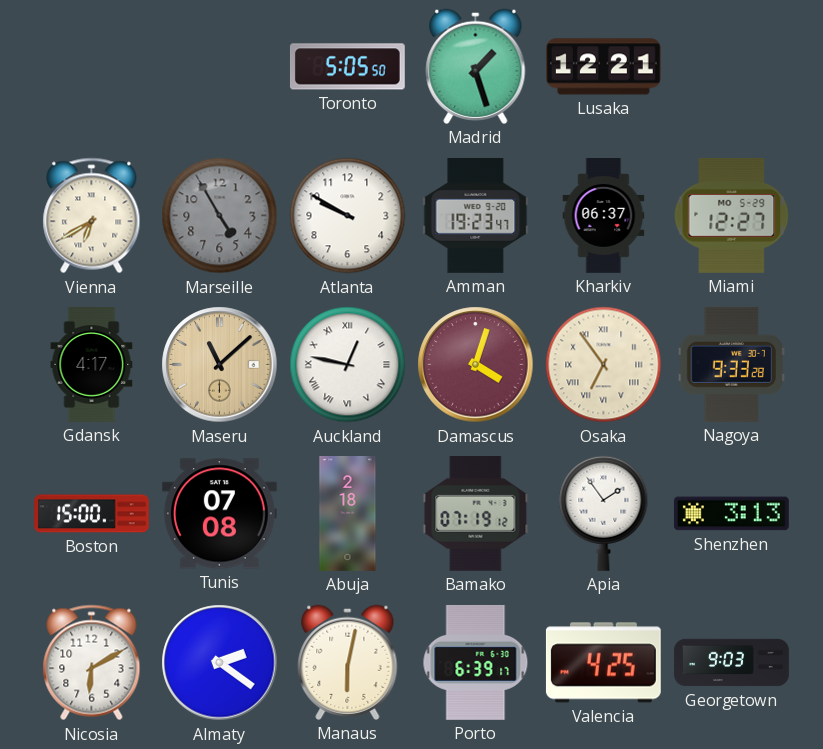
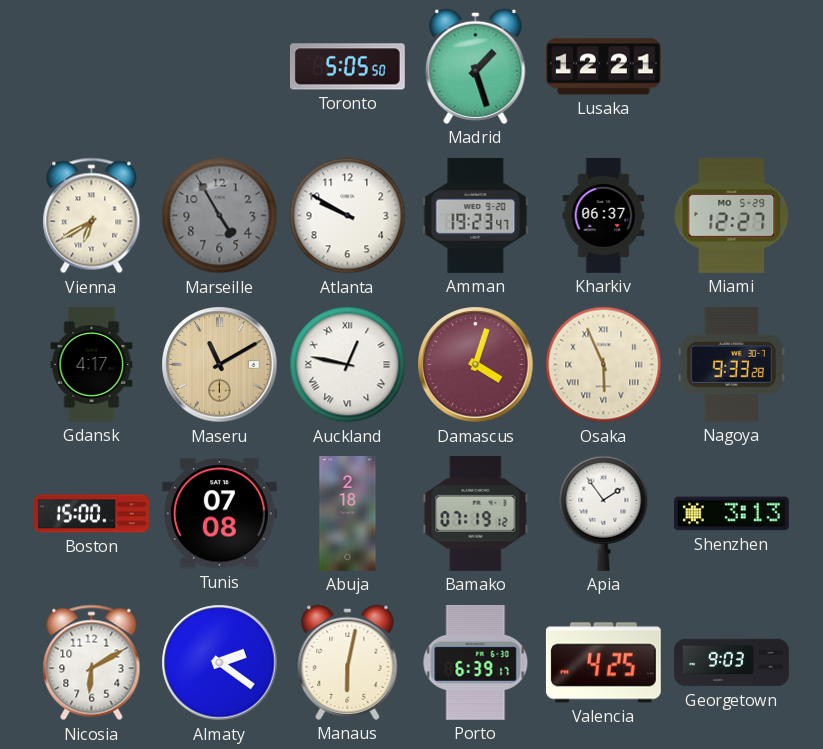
Maseru: 11:08 -> 11:10 (220, 365)
Osaka: 6:54 -> 5:56 (604, 365)
